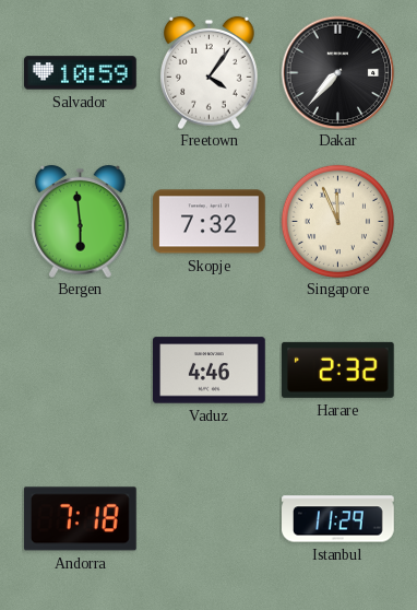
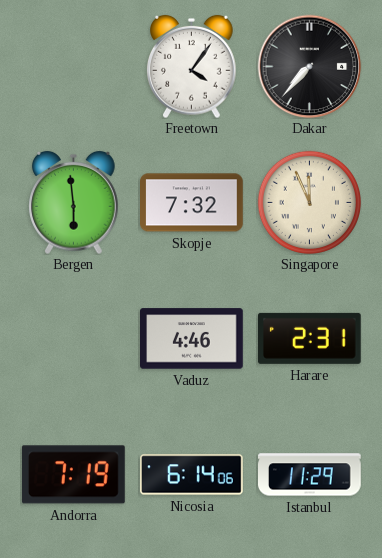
Salvador: 10:59 -> none (81, 73)
Harare: 2:32 -> 2:31 (309, 338)
Andorra: 7:18 -> 7:19 (73, 475)
Nicosia: none -> 6:14 (191, 475)
